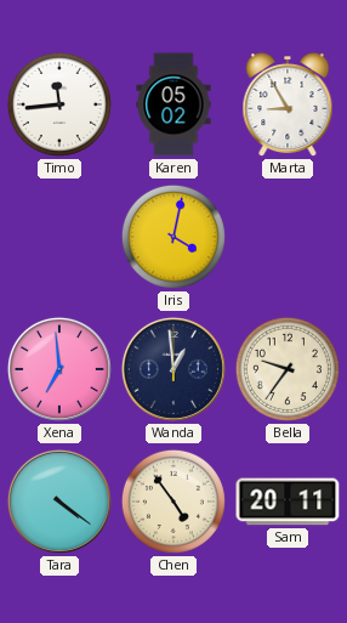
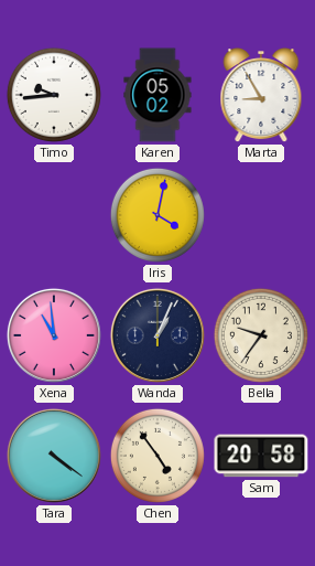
Timo: 11:44 -> 9:44 (54, 95)
Xena: 6:59 -> 10:59 (54, 335)
Wanda: 12:59 -> 1:04 (157, 335)
Sam: 20:11 -> 20:58 (261, 456)
